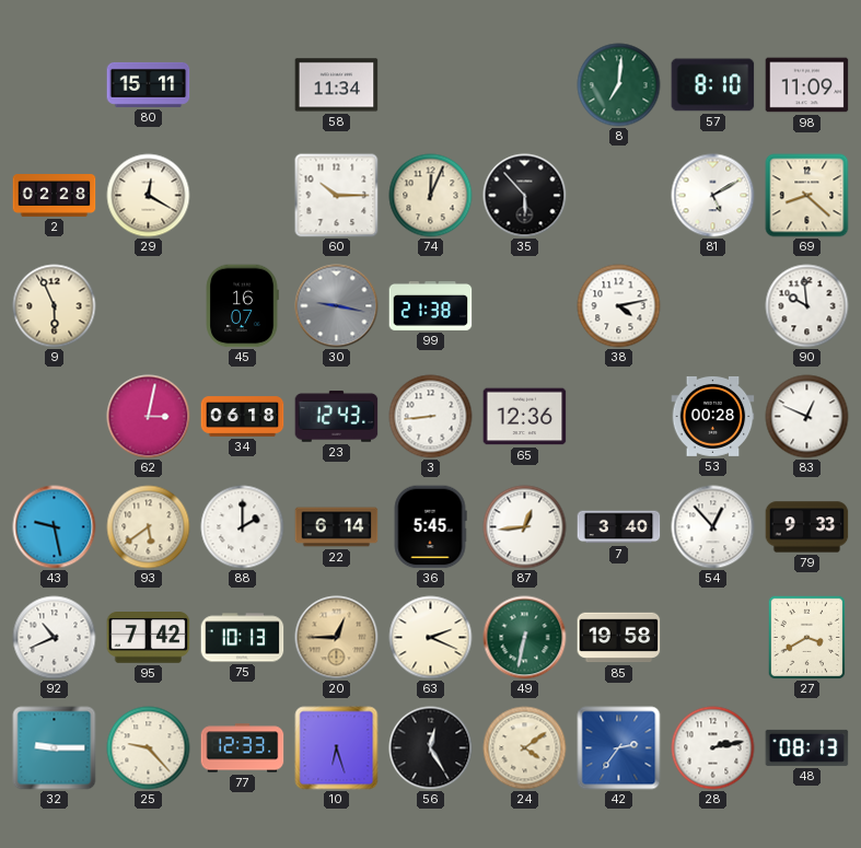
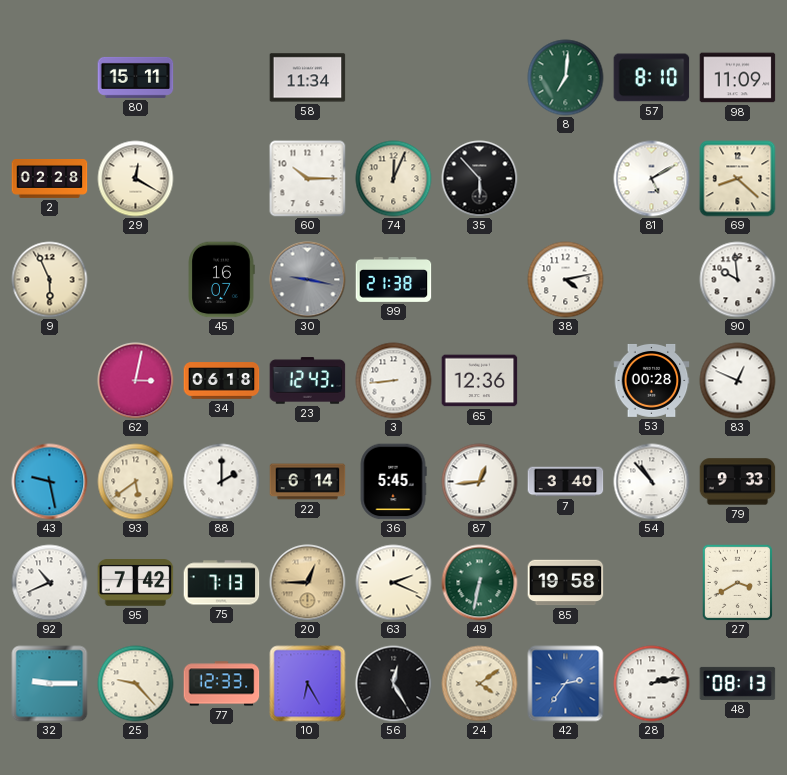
54: 12:53 -> 10:53 (652, 482)
75: 10:13 -> 7:13 (222, 583)
10: 6:27 -> 6:25 (308, 684)
